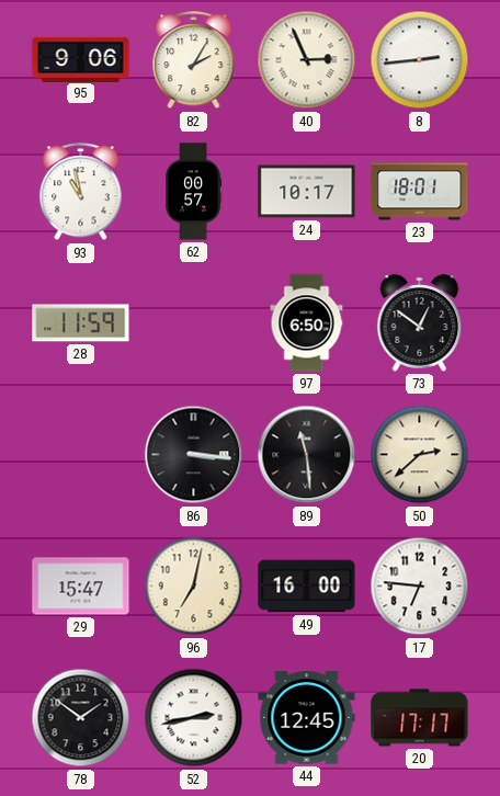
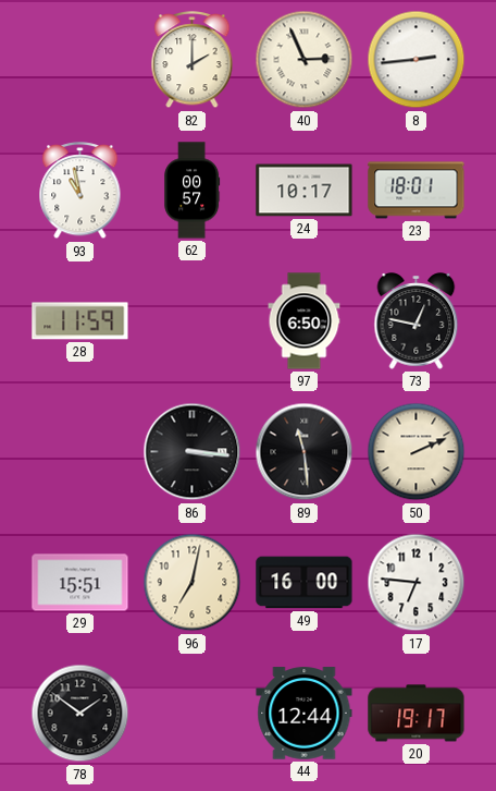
95: 9:06 -> none (81, 59)
82: 2:05 -> 2:00 (193, 60)
73: 12:51 -> 12:47 (417, 321)
50: 2:38 -> 2:11 (417, 452)
29: 15:47 -> 15:51 (80, 583)
52: 2:43 -> none (194, 718)
44: 12:45 -> 12:44 (305, 714)
20: 17:17 -> 19:17 (417, 714)
